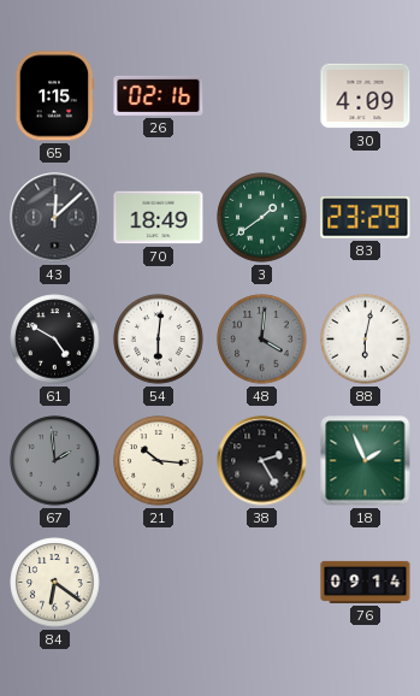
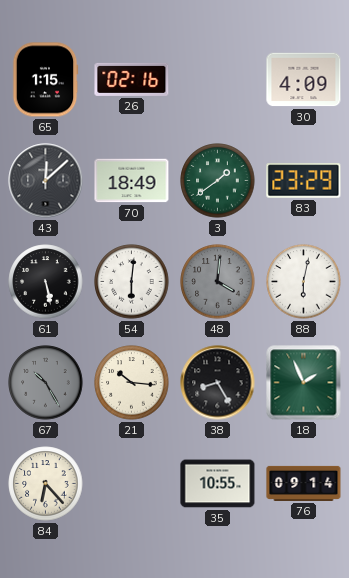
61: 4:50 -> 5:28 (46, 282)
67: 1:59 -> 10:25 (46, 383)
38: 2:25 -> 8:25 (218, 383)
84: 6:21 -> 6:23 (46, 484)
35: none -> 10:55 (218, 484)
